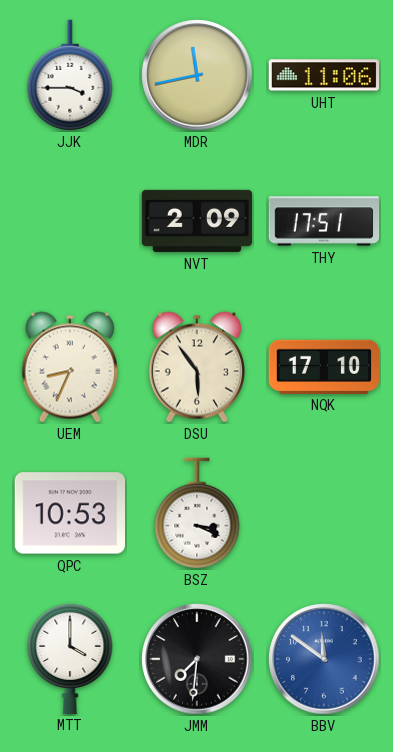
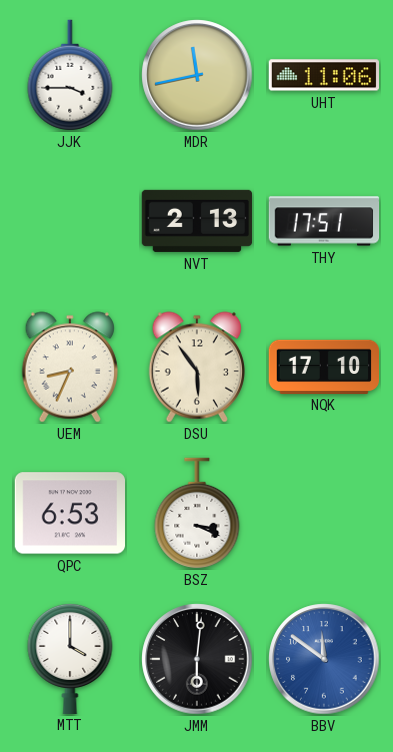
NVT: 2:09 -> 2:13 (197, 221)
QPC: 10:53 -> 6:53 (69, 513)
JMM: 7:31 -> 6:01 (197, 659)
